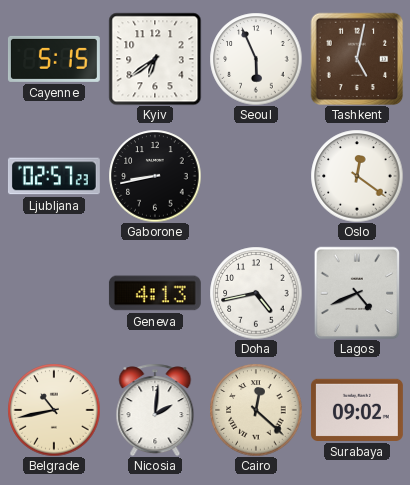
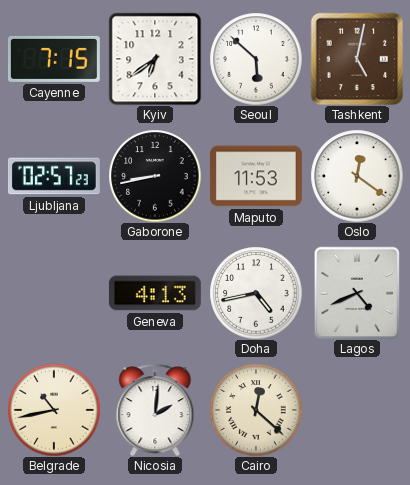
Cayenne: 5:15 -> 7:15 (54, 59)
Seoul: 5:56 -> 5:52 (256, 59)
Maputo: none -> 11:53 (256, 176)
Surabaya: 09:02 -> none (357, 410)
